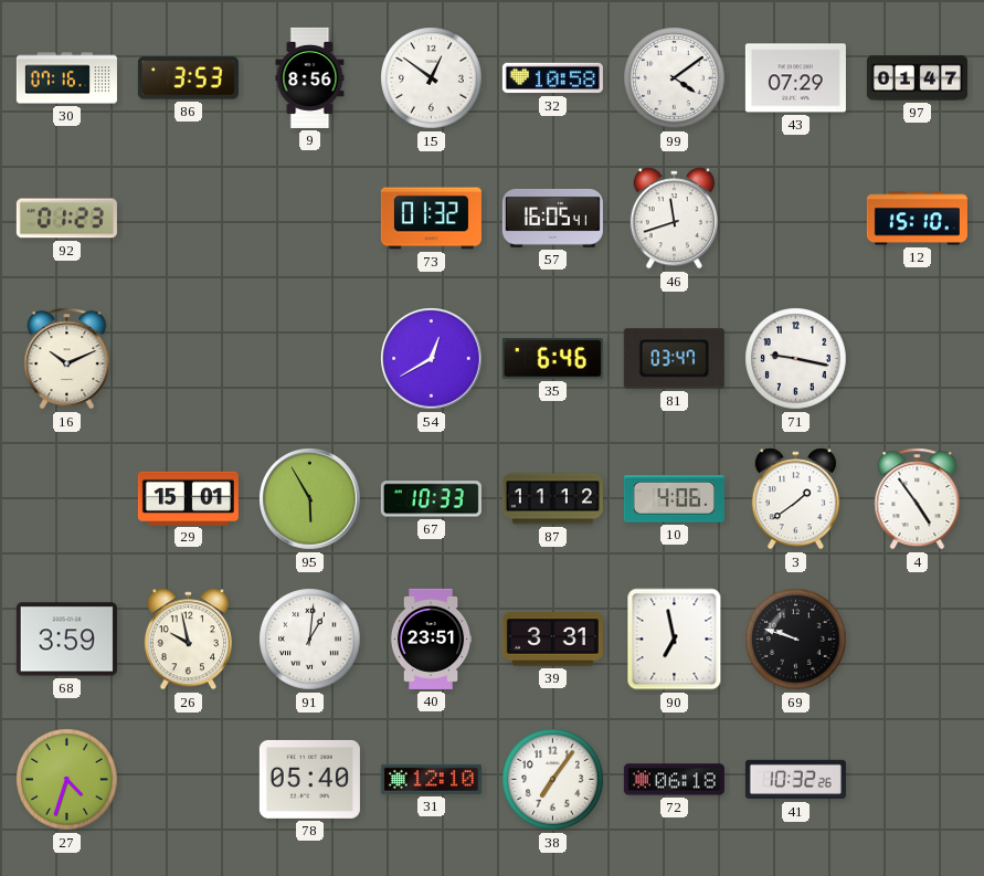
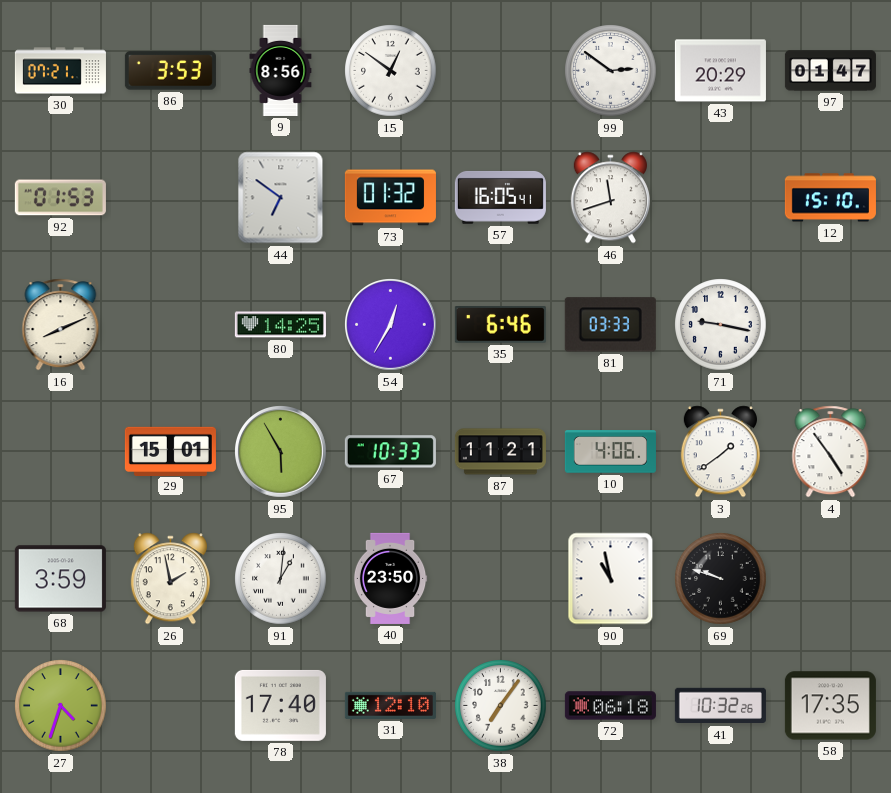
30: 07:16 -> 07:21 (60, 71)
32: 10:58 -> none (552, 78)
99: 4:09 -> 2:51 (611, 71)
43: 07:29 -> 20:29 (720, 71)
92: 01:23 -> 01:53 (60, 198)
44: none -> 6:51 (281, 198)
16: 10:11 -> 8:11 (61, 325)
80: none -> 14:25 (280, 325)
54: 12:40 -> 12:35 (391, 325)
81: 03:47 -> 03:33 (610, 325)
87: 11:12 -> 11:21 (500, 452)
26: 9:58 -> 1:58 (170, 579)
40: 23:51 -> 23:50 (390, 578)
39: 3:31 -> none (552, 640)
90: 6:58 -> 10:58 (611, 579)
78: 05:40 -> 17:40 (280, 705)
58: none -> 17:35 (830, 706)
